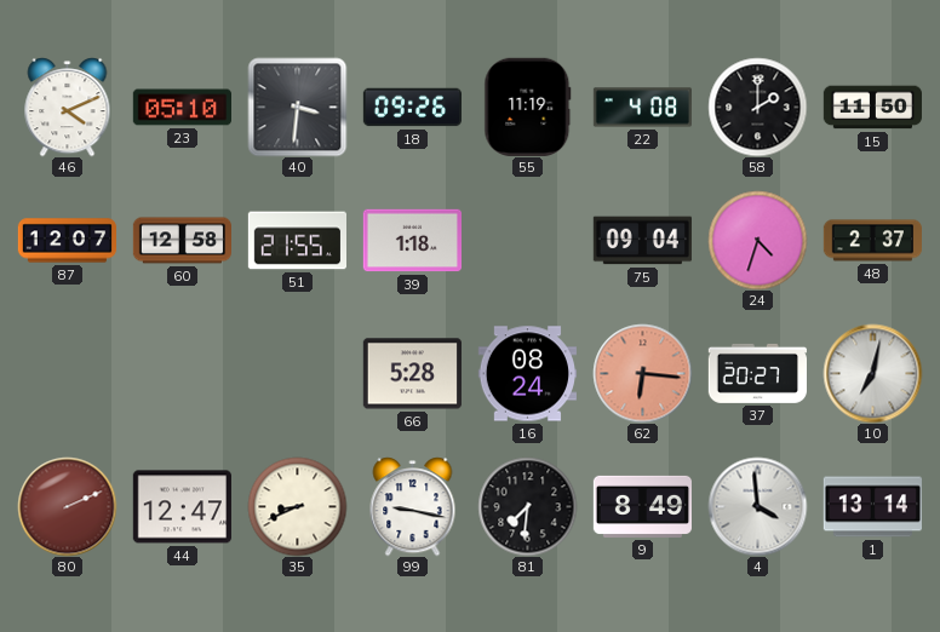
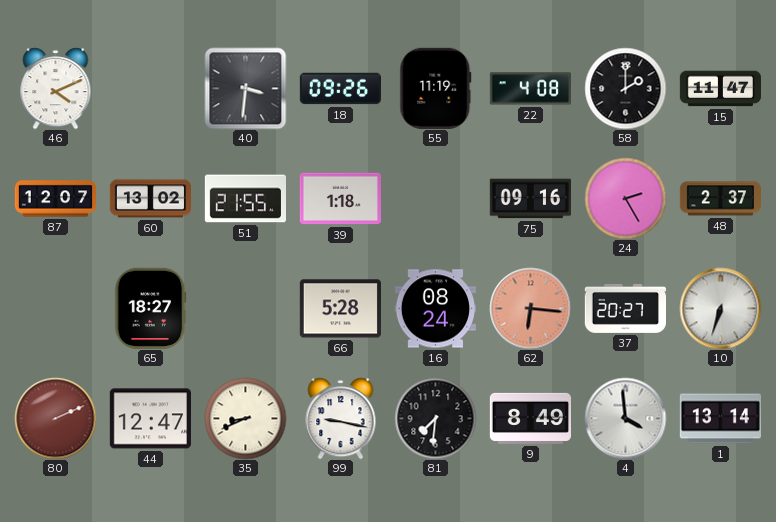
23: 05:10 -> none (182, 108)
15: 11:50 -> 11:47 (720, 89)
60: 12:58 -> 13:02 (150, 199)
75: 09:04 -> 09:16 (530, 199)
24: 4:33 -> 2:25 (625, 198)
65: none -> 18:27 (150, 308)
10: 7:02 -> 6:33 (720, 308)
